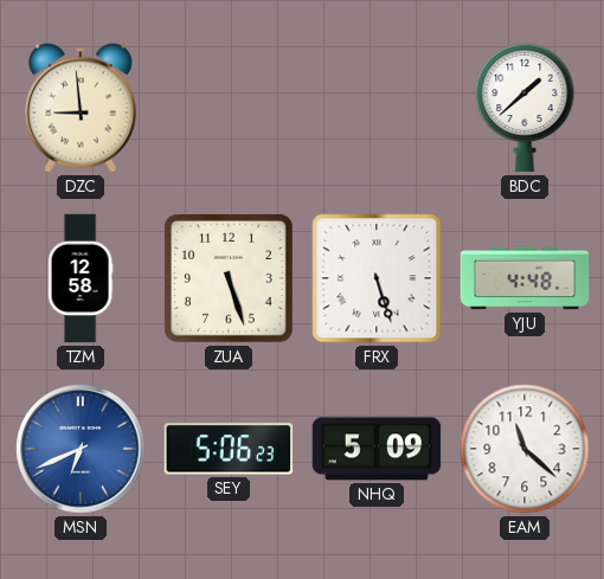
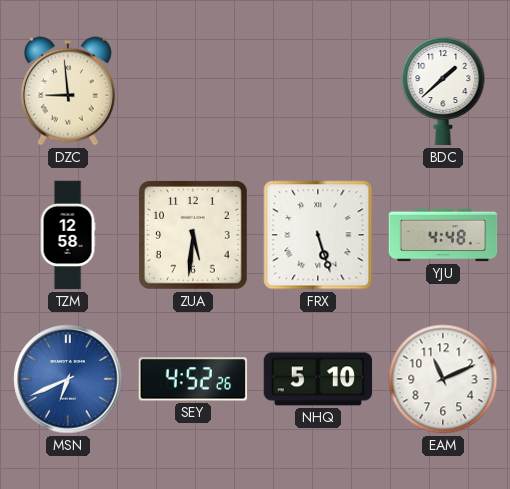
ZUA: 5:27 -> 5:31 (193, 235)
SEY: 5:06 -> 4:52 (193, 379)
NHQ: 5:09 -> 5:10 (318, 379)
EAM: 11:22 -> 11:11 (443, 379)
